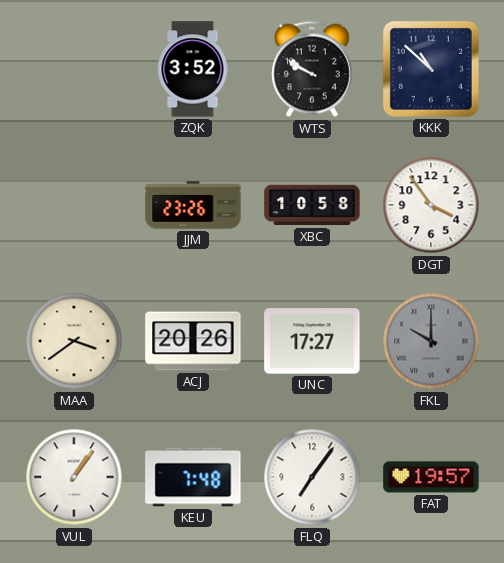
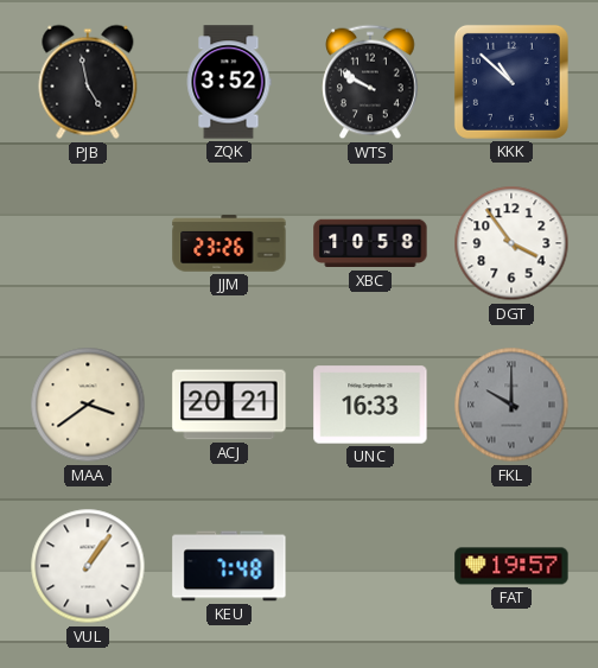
PJB: none -> 4:58 (88, 82)
ACJ: 20:26 -> 20:21 (229, 405)
UNC: 17:27 -> 16:33 (370, 405)
FLQ: 7:06 -> none (312, 477)
